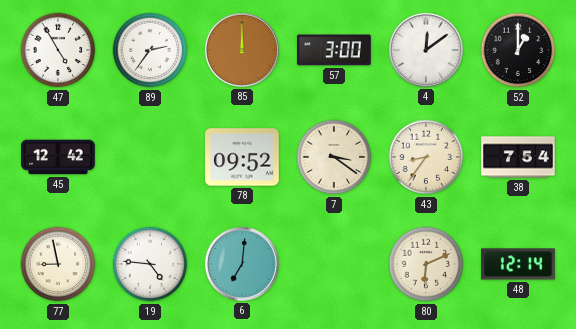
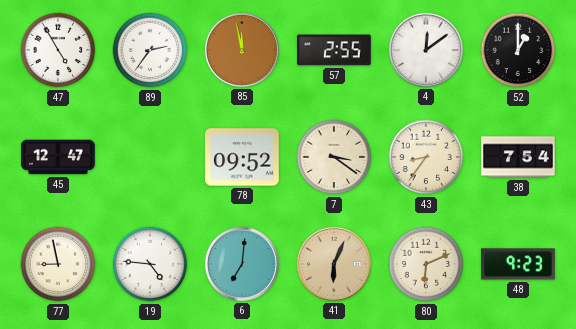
85: 12:00 -> 11:58 (242, 50)
57: 3:00 -> 2:55 (334, 50)
45: 12:42 -> 12:47 (59, 157)
41: none -> 6:04 (334, 264)
48: 12:14 -> 9:23 (519, 264)
